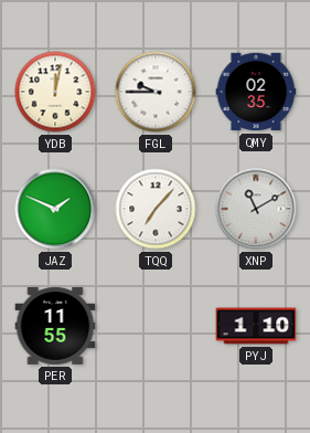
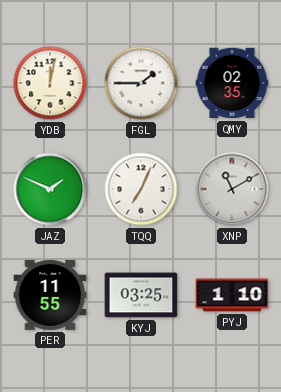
FGL: 9:45 -> 1:45 (141, 83)
TQQ: 7:07 -> 7:04 (141, 189)
KYJ: none -> 03:25 (141, 295)
